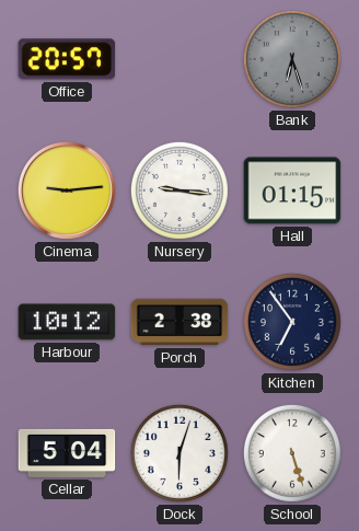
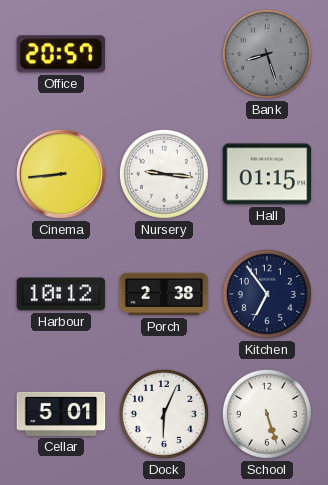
Bank: 6:27 -> 8:27 (267, 54)
Cinema: 9:14 -> 8:44 (61, 174)
Cellar: 5:04 -> 5:01 (61, 414)
Dock: 6:03 -> 6:04 (164, 414)
